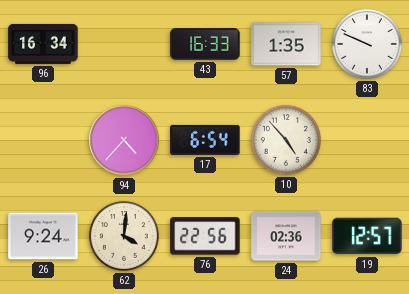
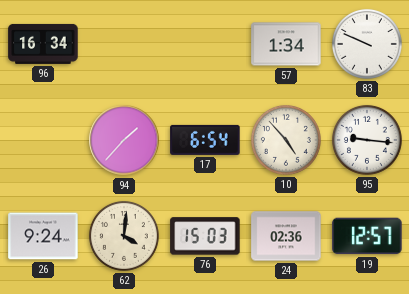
43: 16:33 -> none (205, 44)
57: 1:35 -> 1:34 (286, 44)
94: 4:37 -> 1:37 (124, 140)
95: none -> 9:16 (367, 140)
76: 22:56 -> 15:03 (205, 236)
